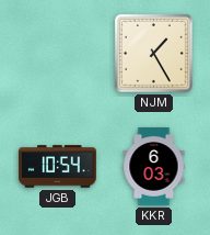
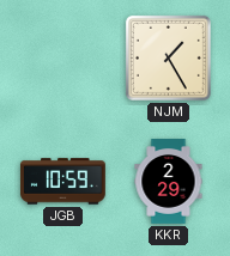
JGB: 10:54 -> 10:59 (63, 182)
KKR: 6:03 -> 2:29 (169, 182)
